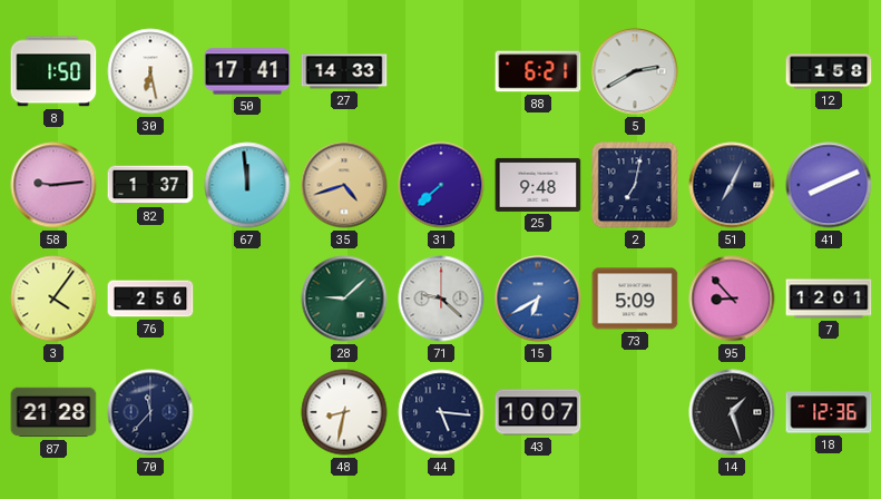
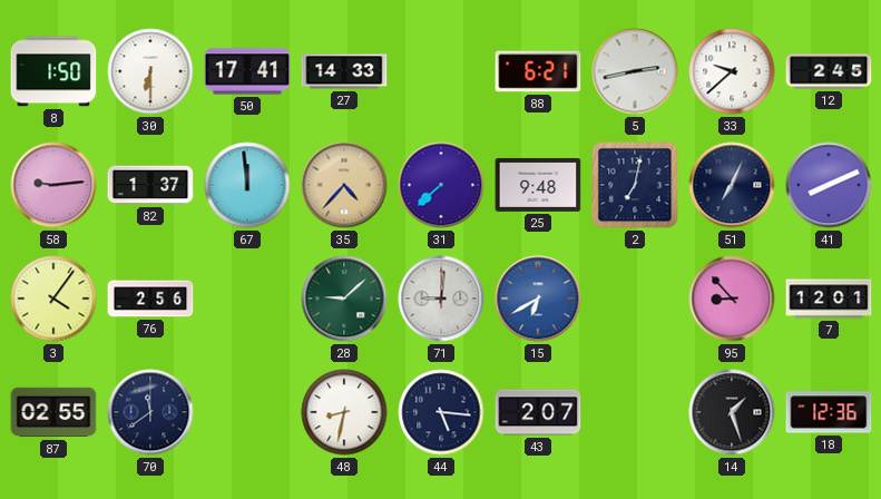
30: 6:28 -> 6:30 (150, 71)
5: 2:40 -> 2:43 (635, 71)
33: none -> 9:38 (732, 71)
12: 1:58 -> 2:45 (829, 71)
35: 4:42 -> 4:37 (344, 185)
71: 9:22 -> 9:01 (441, 299)
73: 5:09 -> none (635, 299)
87: 21:28 -> 02:55 (53, 412)
70: 11:37 -> 11:39 (150, 412)
43: 10:07 -> 2:07 (538, 412)
